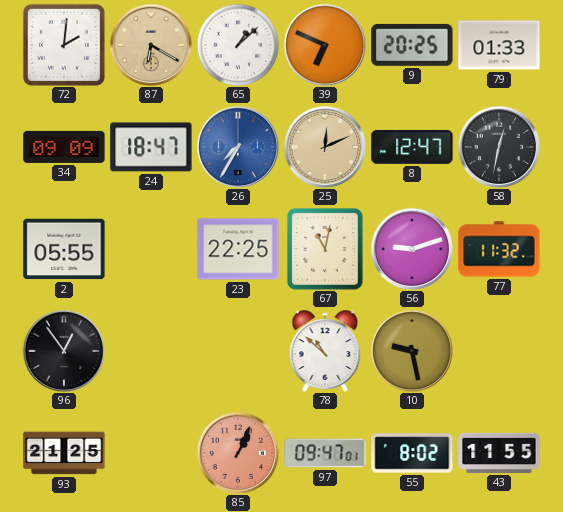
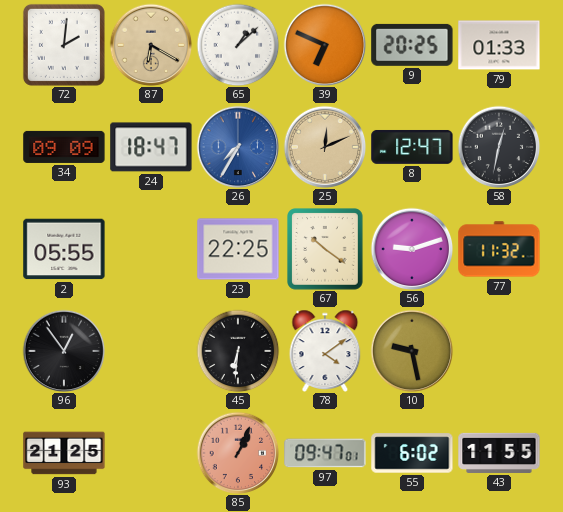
67: 11:02 -> 10:21 (325, 249)
45: none -> 6:31 (238, 351)
78: 10:52 -> 4:09 (325, 350)
55: 8:02 -> 6:02 (412, 453)
